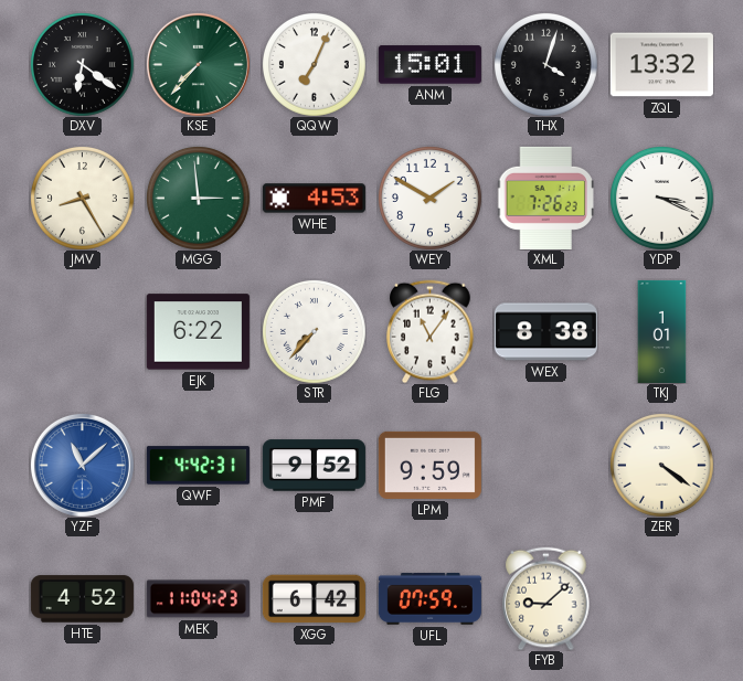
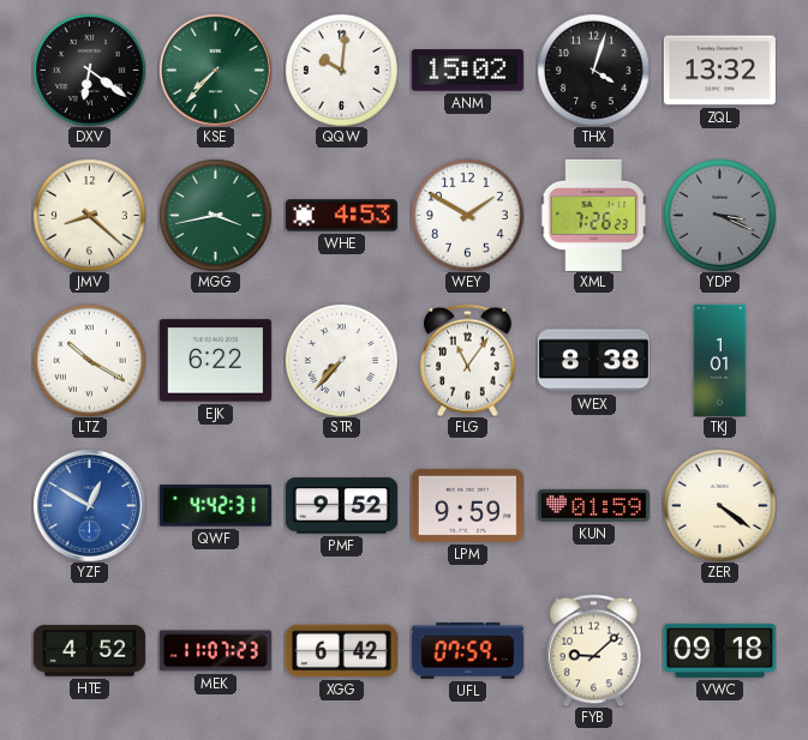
QQW: 7:04 -> 10:01 (341, 70)
ANM: 15:01 -> 15:02 (467, 71)
JMV: 8:25 -> 8:22 (89, 215)
MGG: 2:59 -> 3:43 (215, 215)
YDP dial: white -> grey (719, 215)
LTZ: none -> 10:20 (89, 360)
YZF: 11:08 -> 12:50 (89, 505)
KUN: none -> 01:59 (593, 505)
MEK: 11:04 -> 11:07 (215, 651)
VWC: none -> 09:18 (719, 650)
